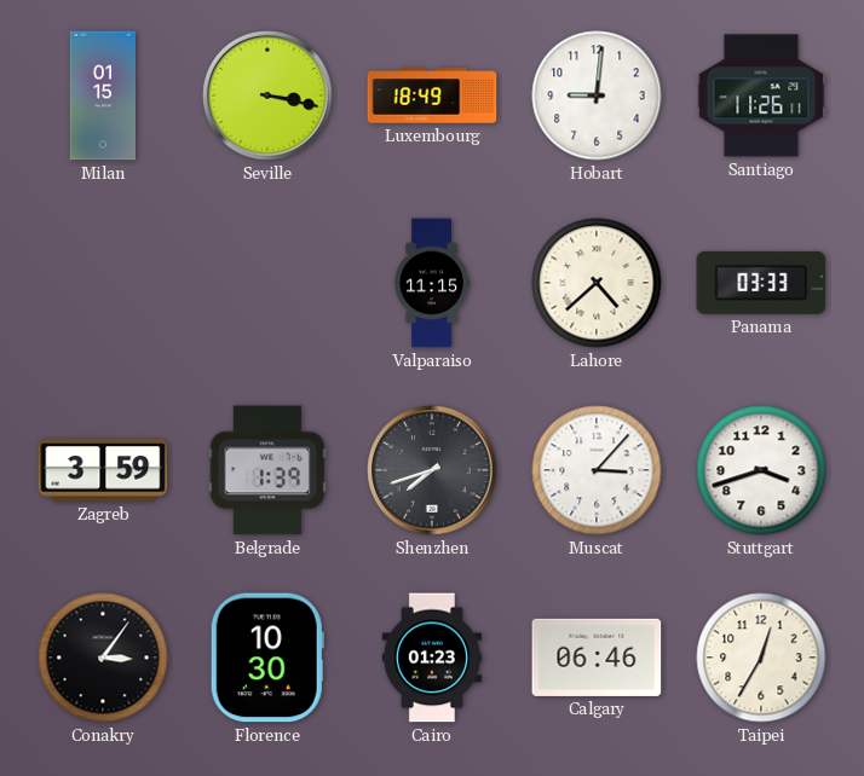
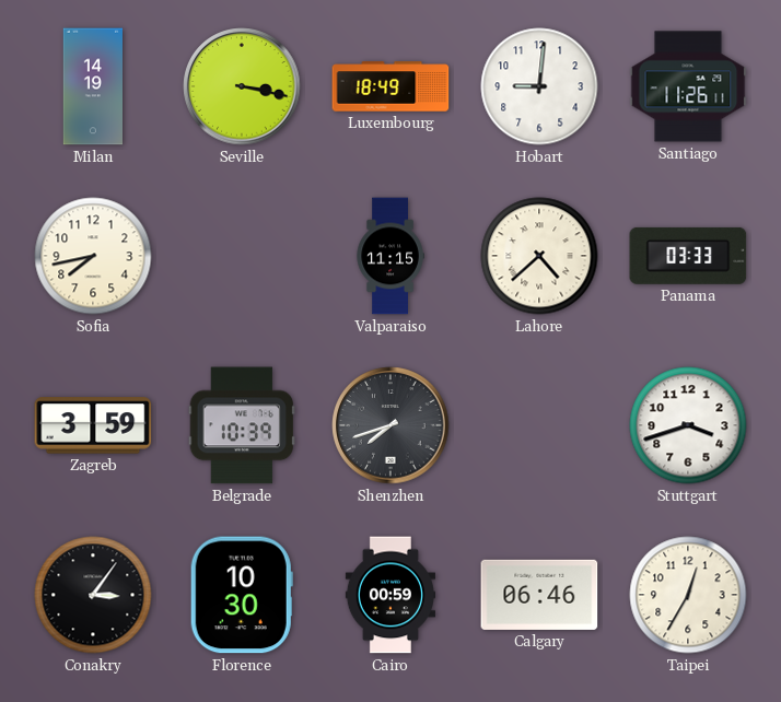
Milan: 01:15 -> 14:19 (92, 86)
Sofia: none -> 7:43 (93, 256)
Belgrade: 1:39 -> 10:39 (242, 425)
Muscat: 3:07 -> none (597, 470)
Cairo: 01:23 -> 00:59 (389, 595)
